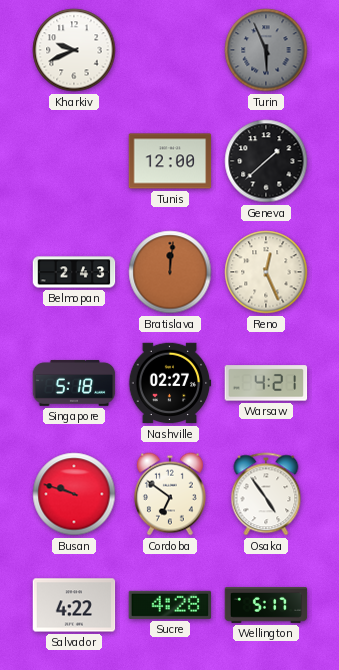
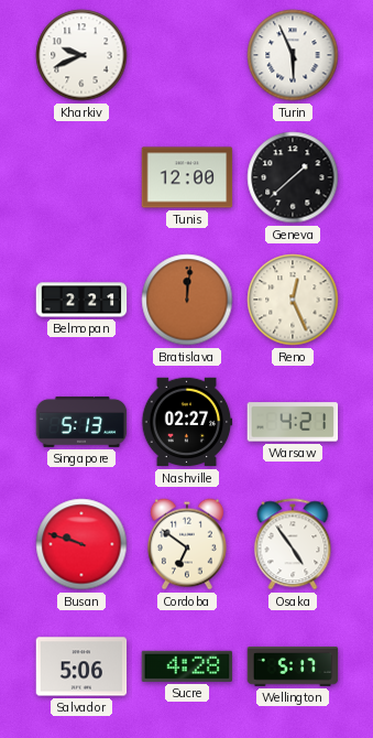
Turin dial: grey -> white (293, 55)
Belmopan: 2:43 -> 2:21 (81, 300)
Singapore: 5:18 -> 5:13 (81, 422)
Salvador: 4:22 -> 5:06 (81, 666)
